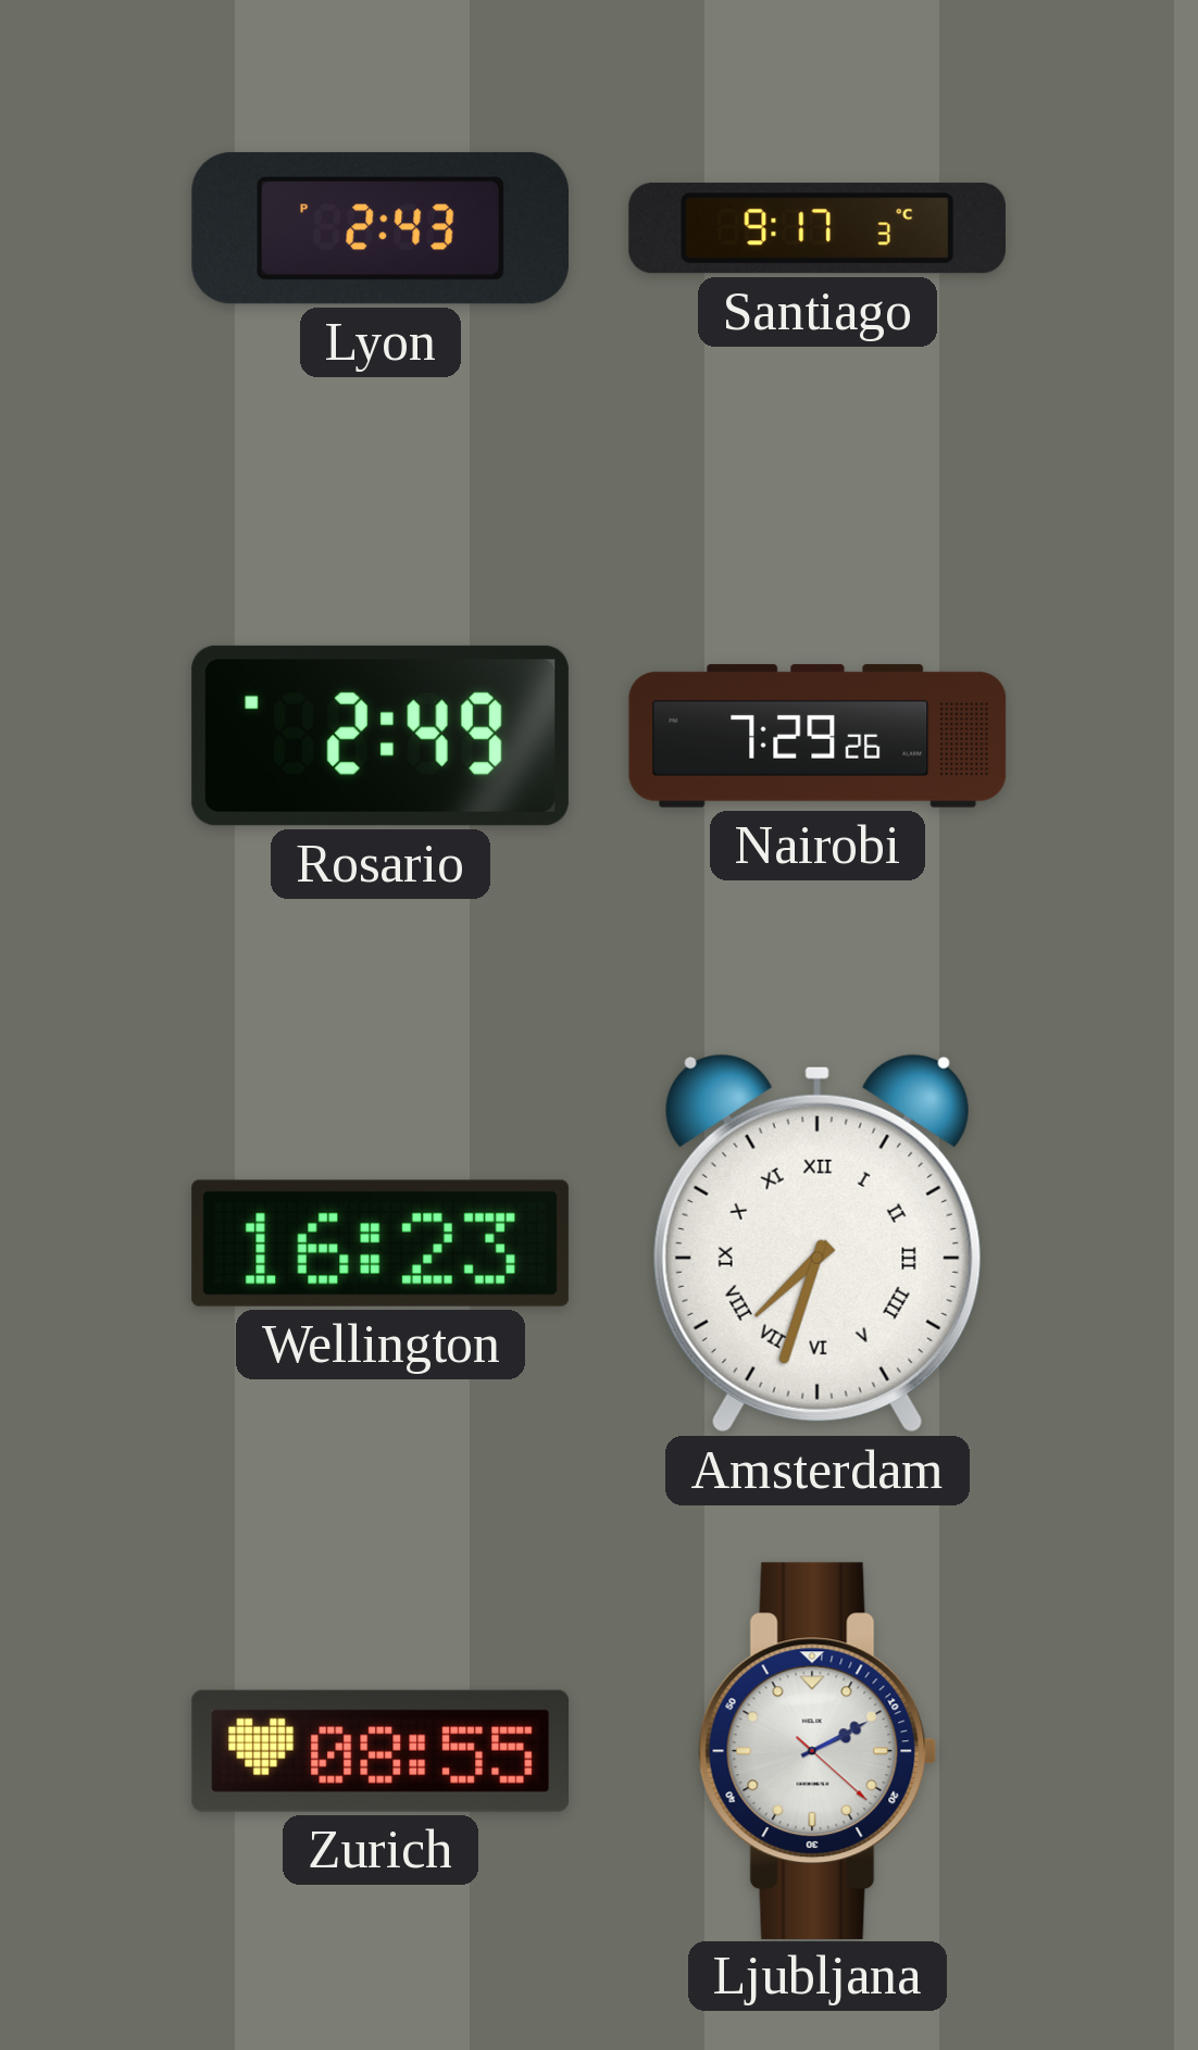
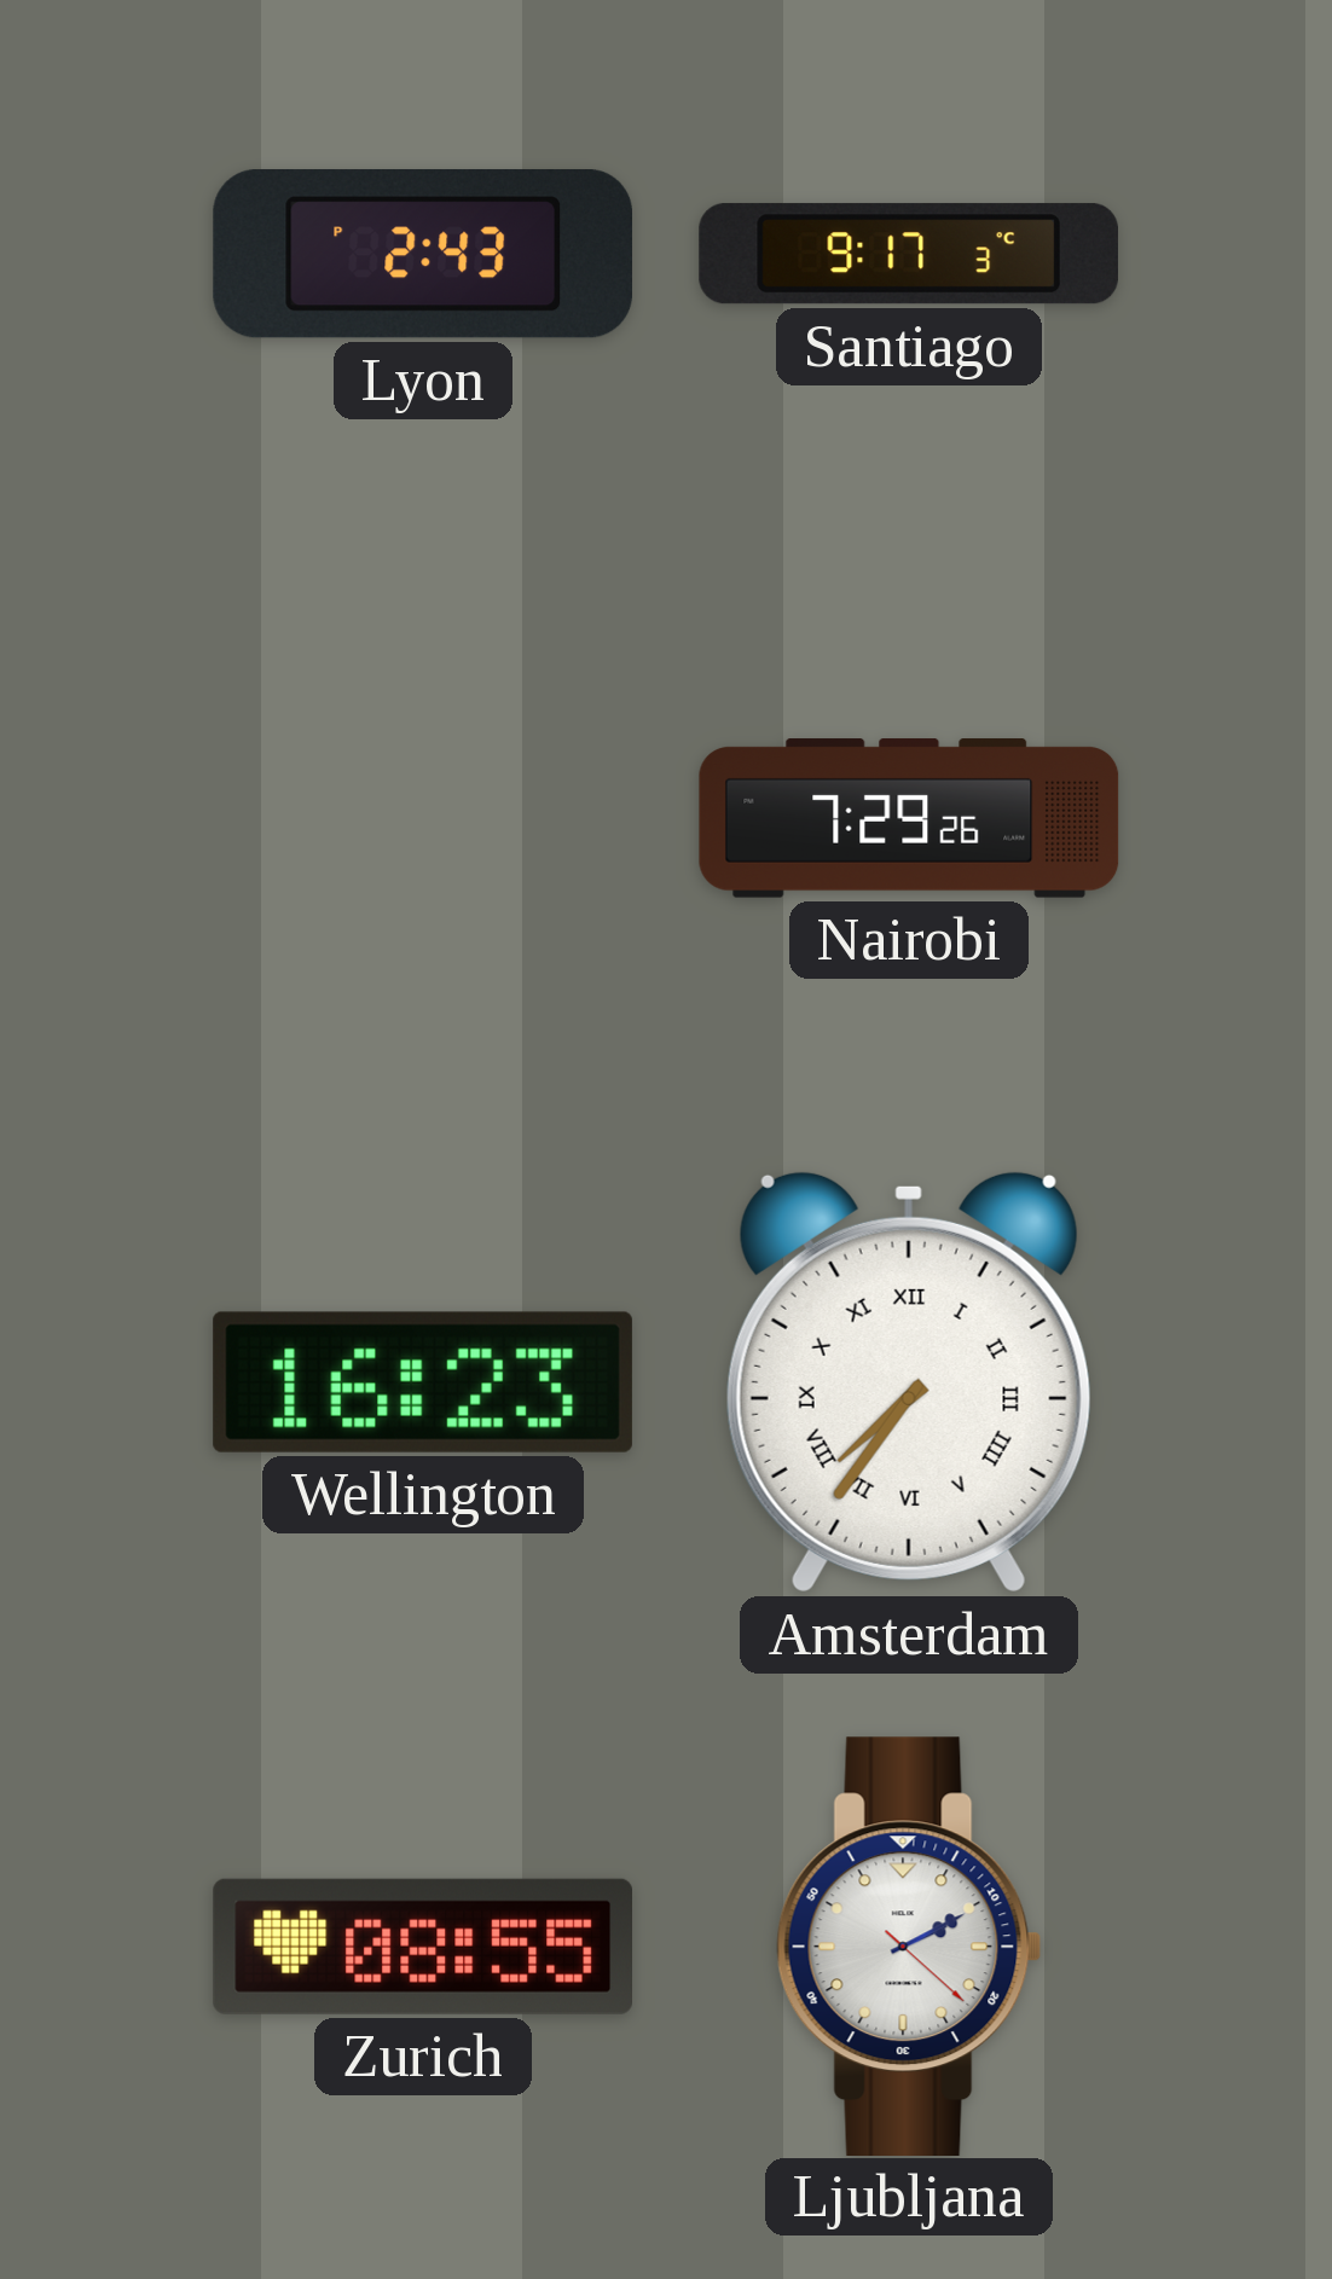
Rosario: 2:49 -> none (380, 736)
Amsterdam: 7:33 -> 7:36 (909, 1382)
